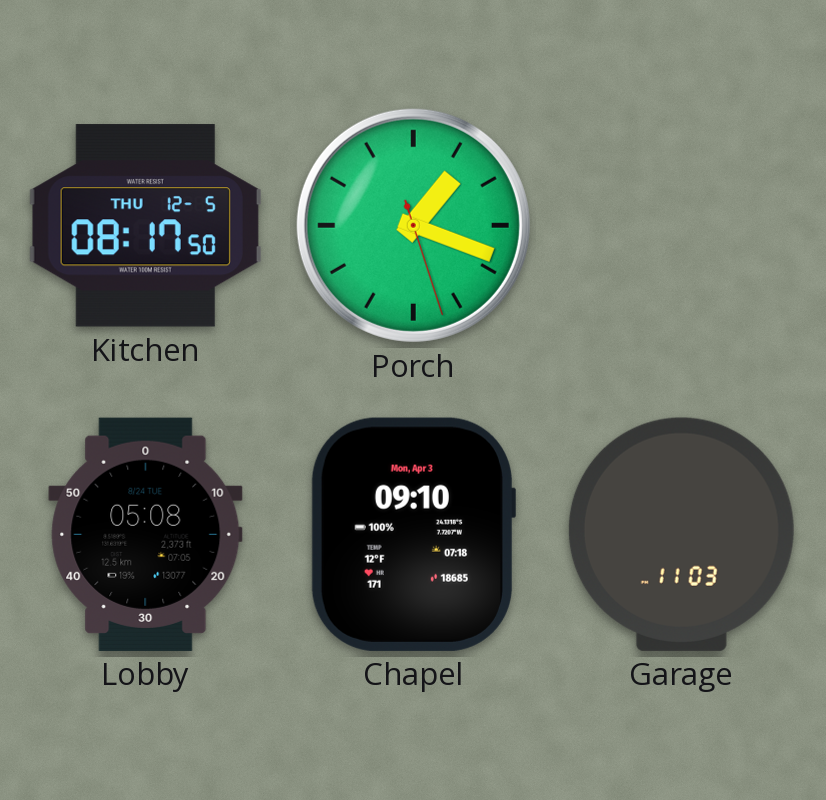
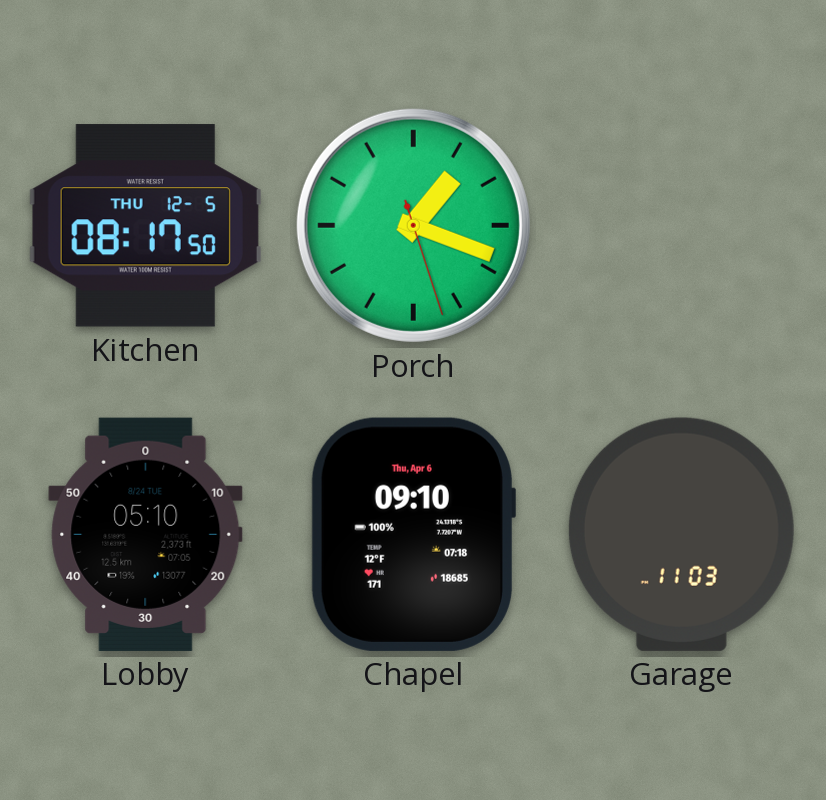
Lobby: 05:08 -> 05:10 (146, 534)
Chapel date: Mon, Apr 3 -> Thu, Apr 6 (413, 534)
